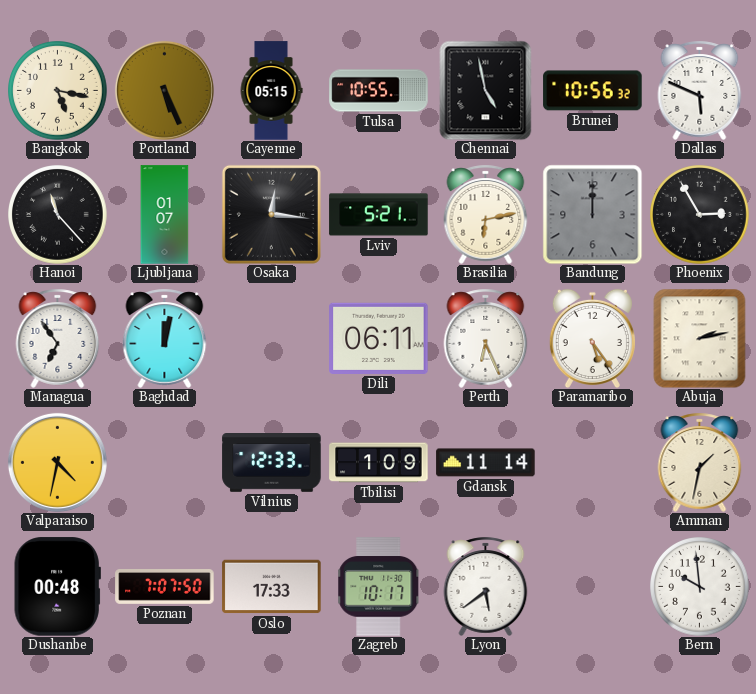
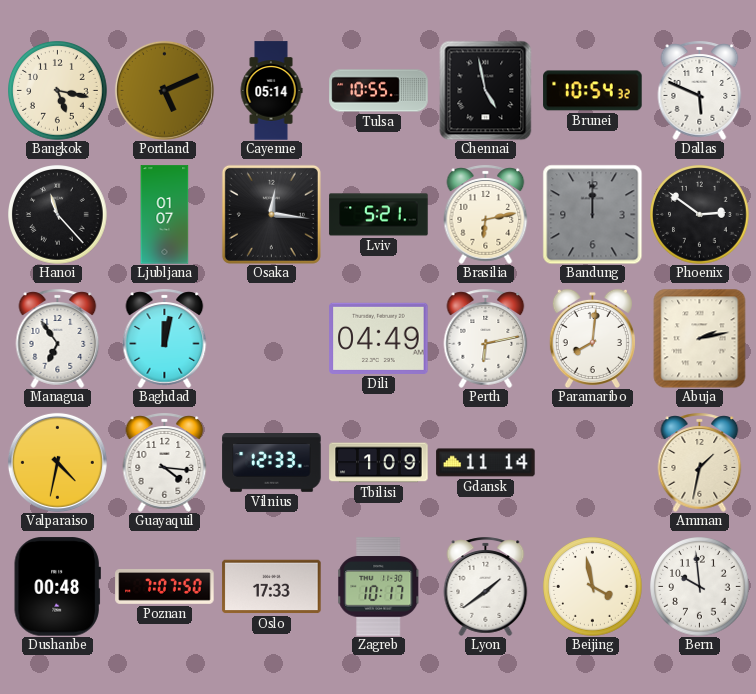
Portland: 5:26 -> 5:11 (164, 90)
Cayenne: 05:15 -> 05:14 (271, 91)
Brunei: 10:56 -> 10:54 (593, 91)
Phoenix: 2:55 -> 2:51 (700, 215)
Dili: 06:11 -> 04:49 (379, 338)
Perth: 6:26 -> 6:13 (486, 338)
Paramaribo: 5:24 -> 8:01 (592, 338)
Guayaquil: none -> 4:16 (165, 462)
Lyon: 5:39 -> 1:39 (486, 586)
Beijing: none -> 3:58 (593, 587)
